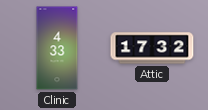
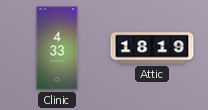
Attic: 17:32 -> 18:19 (152, 48)
